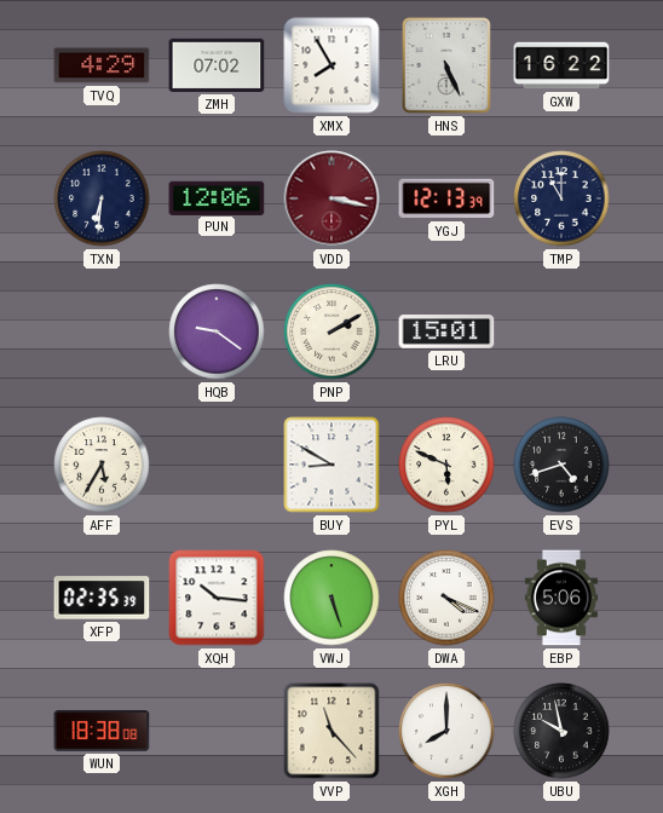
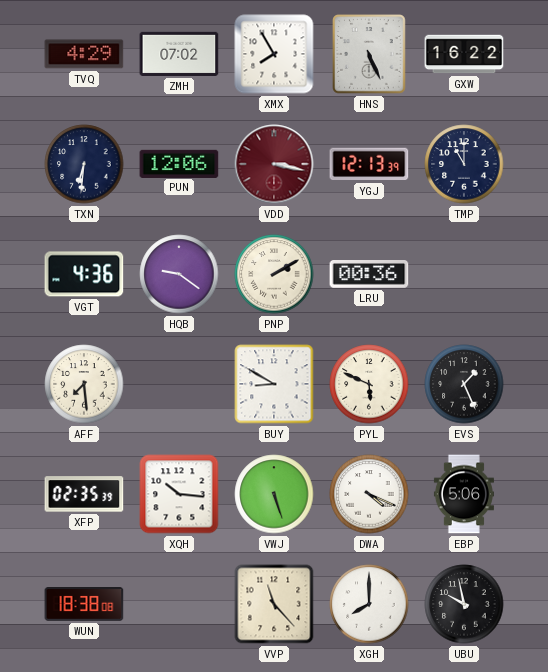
VGT: none -> 4:36 (84, 274)
LRU: 15:01 -> 00:36 (369, 275)
AFF: 5:35 -> 7:29 (84, 384)
EVS: 4:42 -> 1:26 (464, 384)
